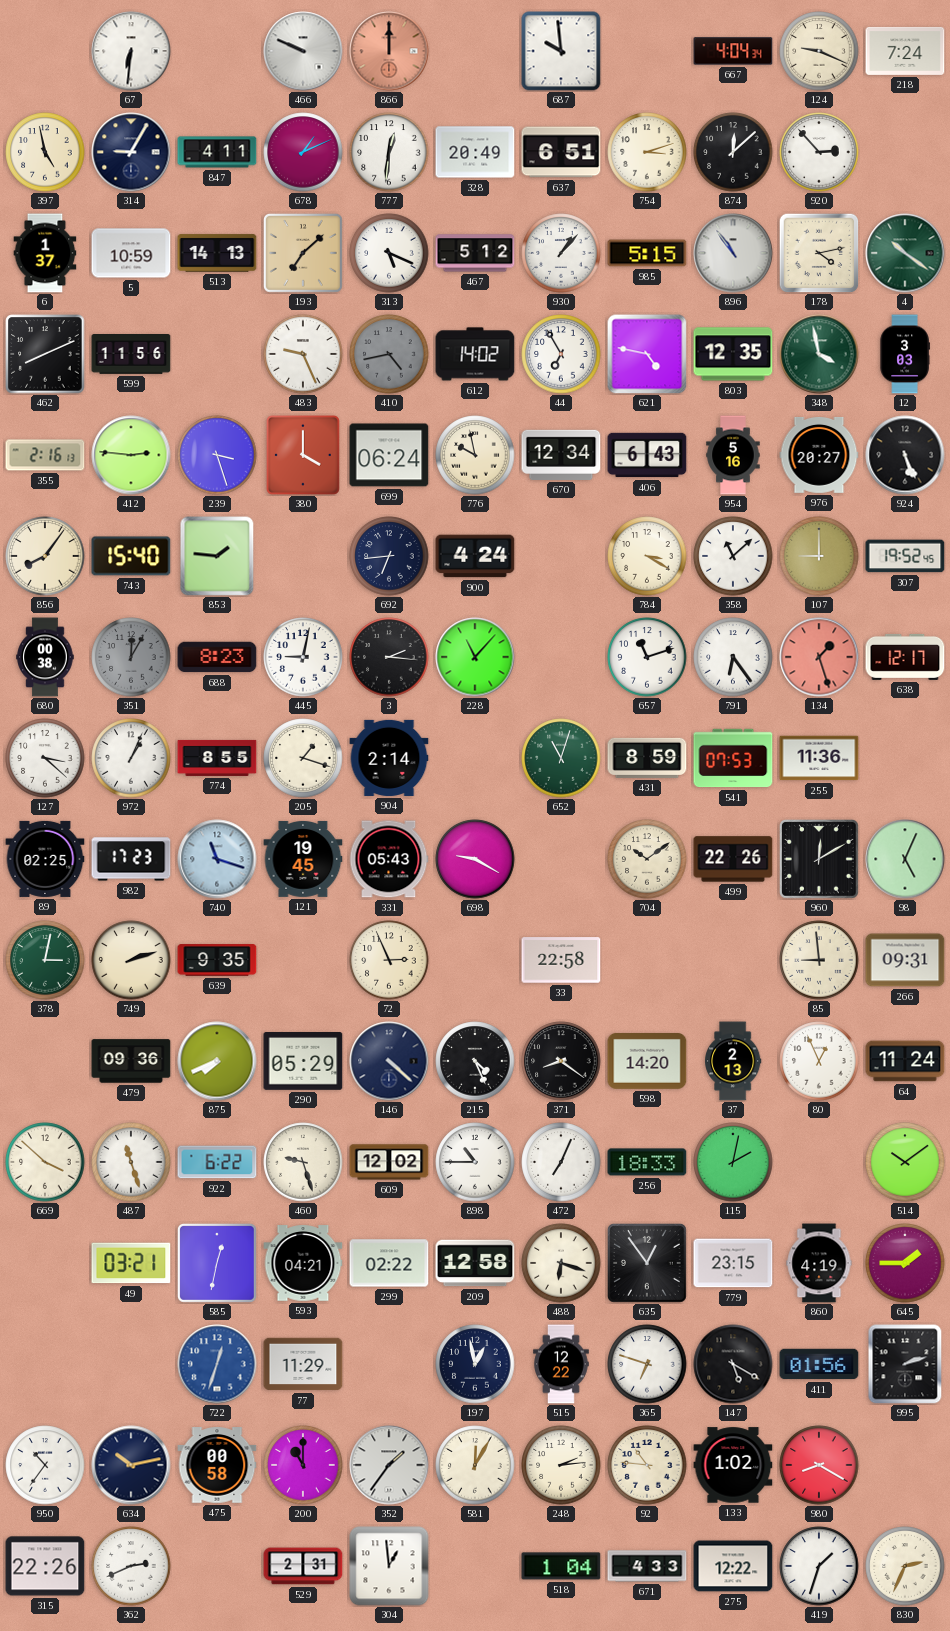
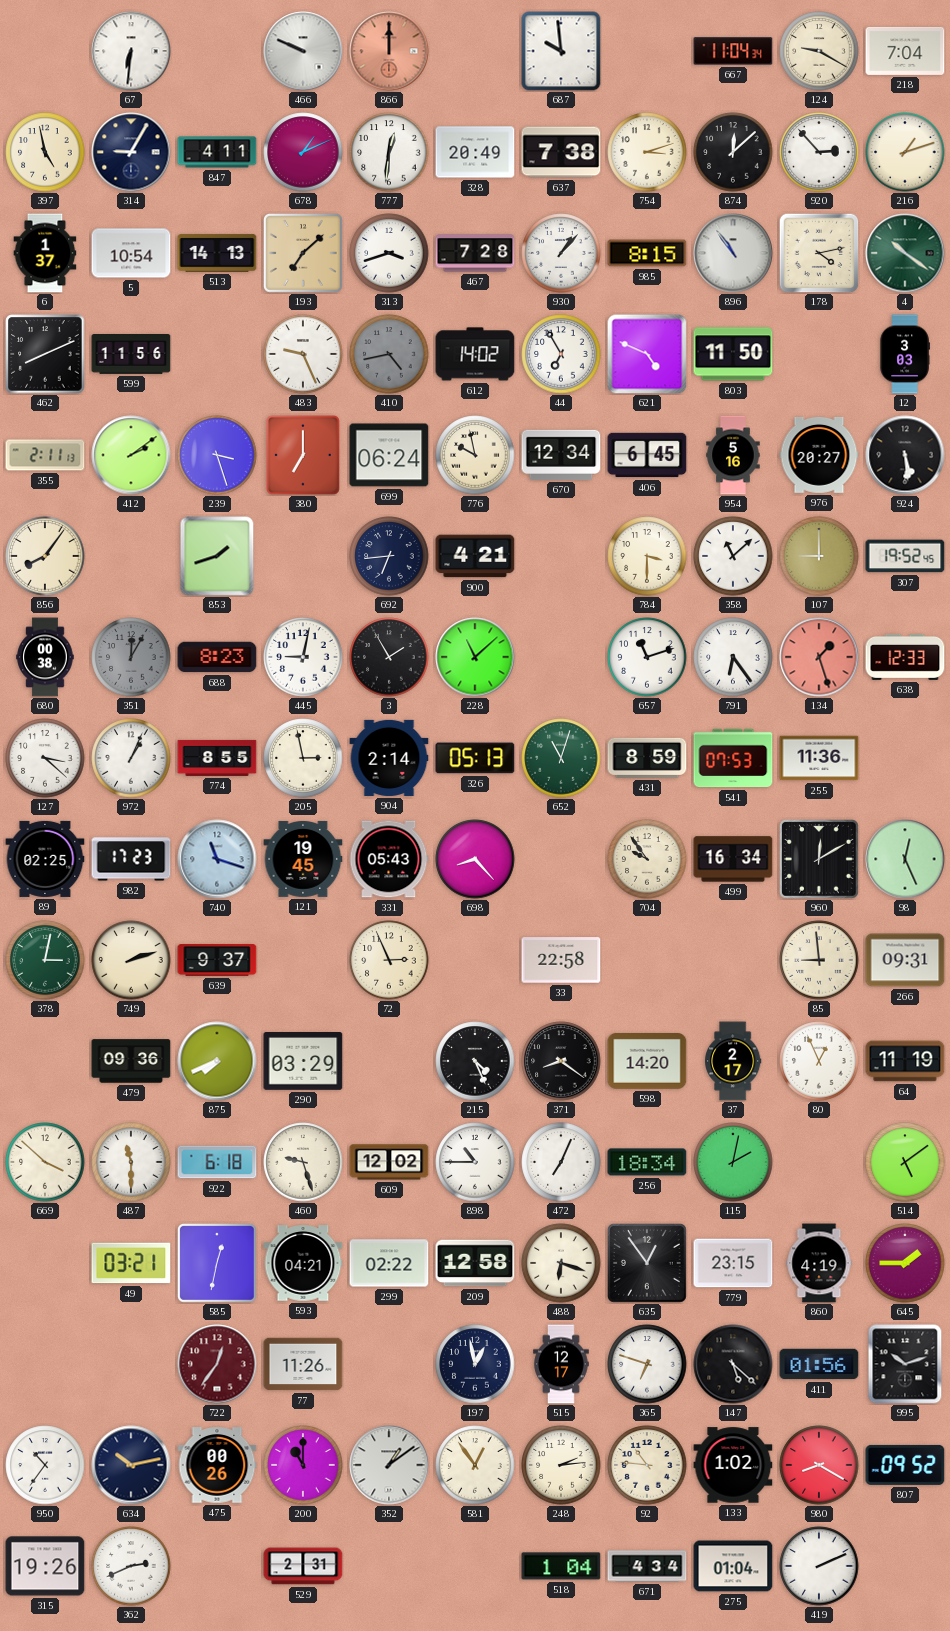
667: 4:04 -> 11:04 (733, 51)
124: 9:19 -> 9:20 (819, 51)
218: 7:24 -> 7:04 (905, 51)
637: 6:51 -> 7:38 (561, 152)
216: none -> 1:12 (905, 152)
5: 10:59 -> 10:54 (131, 253)
313: 5:19 -> 3:42 (389, 253)
467: 5:12 -> 7:28 (475, 253)
985: 5:15 -> 8:15 (647, 253)
621: 4:47 -> 4:49 (647, 354)
803: 12:35 -> 11:50 (733, 354)
348: 3:58 -> none (819, 354)
355: 2:16 -> 2:11 (45, 455)
412: 2:46 -> 2:09 (131, 455)
380: 4:00 -> 7:00 (303, 455)
406: 6:43 -> 6:45 (647, 455)
924: 5:26 -> 5:29 (905, 455)
743: 15:40 -> none (131, 556)
853: 1:46 -> 1:42 (217, 556)
900: 4:24 -> 4:21 (475, 556)
784: 3:20 -> 3:30 (647, 556)
3: 2:16 -> 1:55 (389, 657)
228: 11:07 -> 11:08 (475, 657)
638: 12:17 -> 12:33 (905, 657)
205: 1:18 -> 2:58 (303, 758)
326: none -> 05:13 (475, 758)
698: 9:20 -> 8:23 (475, 859)
704: 10:09 -> 9:54 (647, 859)
499: 22:26 -> 16:34 (733, 859)
98: 5:04 -> 12:26 (905, 859)
639: 9:35 -> 9:37 (217, 960)
290: 05:29 -> 03:29 (303, 1062)
146: 4:22 -> none (389, 1061)
37: 2:13 -> 2:17 (734, 1061)
64: 11:24 -> 11:19 (905, 1061)
487: 11:27 -> 11:30 (131, 1162)
922: 6:22 -> 6:18 (217, 1162)
256: 18:33 -> 18:34 (647, 1162)
514: 10:09 -> 5:09 (905, 1162)
722: 12:33 -> 12:36 (217, 1364)
722 dial: blue -> burgundy (217, 1364)
77: 11:29 -> 11:26 (303, 1364)
515: 12:22 -> 12:17 (561, 1364)
147: 5:20 -> 5:22 (733, 1364)
995: 2:12 -> 10:12 (905, 1364)
475: 00:58 -> 00:26 (217, 1465)
352: 1:36 -> 1:09 (389, 1465)
581: 12:05 -> 12:54 (475, 1465)
807: none -> 09:52 (905, 1465)
315: 22:26 -> 19:26 (45, 1566)
304: 12:59 -> none (389, 1566)
671: 4:33 -> 4:34 (647, 1566)
275: 12:22 -> 01:04 (733, 1566)
419: 1:33 -> 2:11 (819, 1566)
830: 2:34 -> none (905, 1566)
